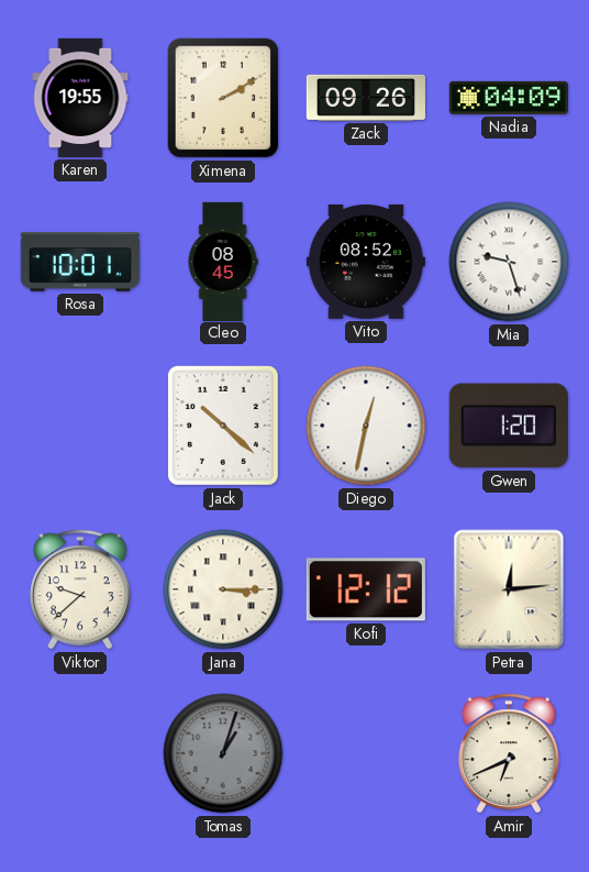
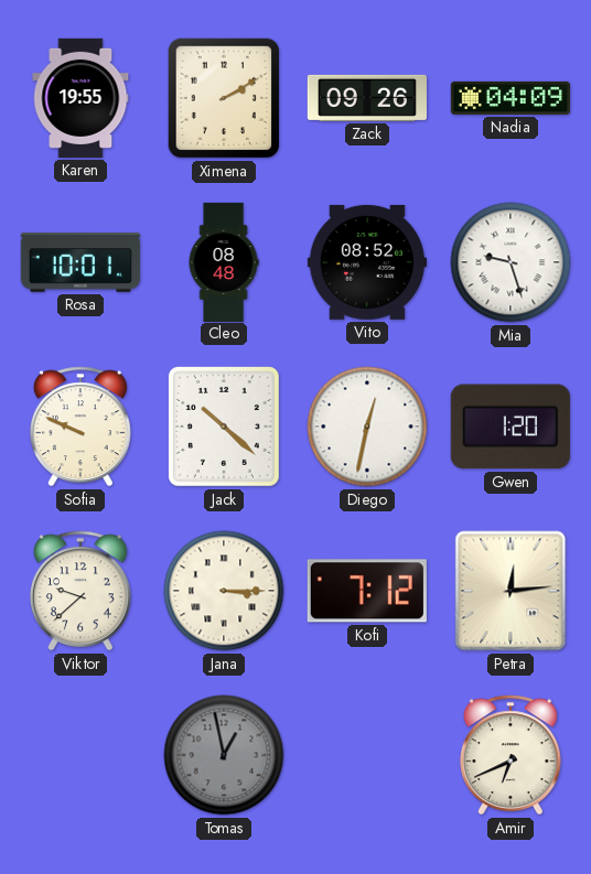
Cleo: 08:45 -> 08:48 (224, 261)
Sofia: none -> 9:49 (80, 427)
Kofi: 12:12 -> 7:12 (367, 591)
Tomas: 1:03 -> 12:58 (224, 755)
